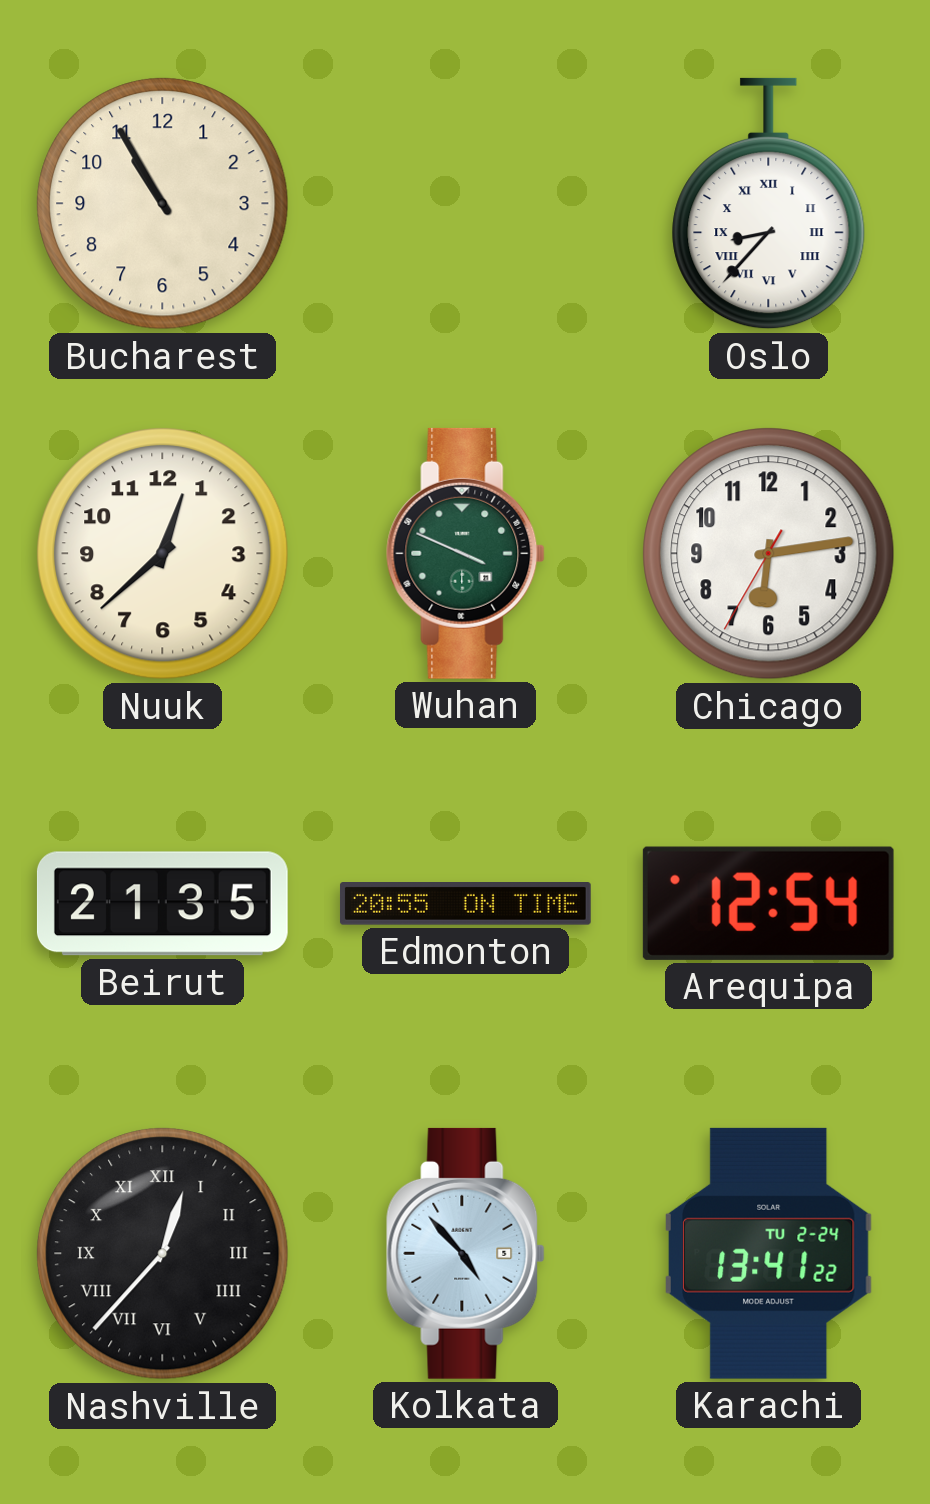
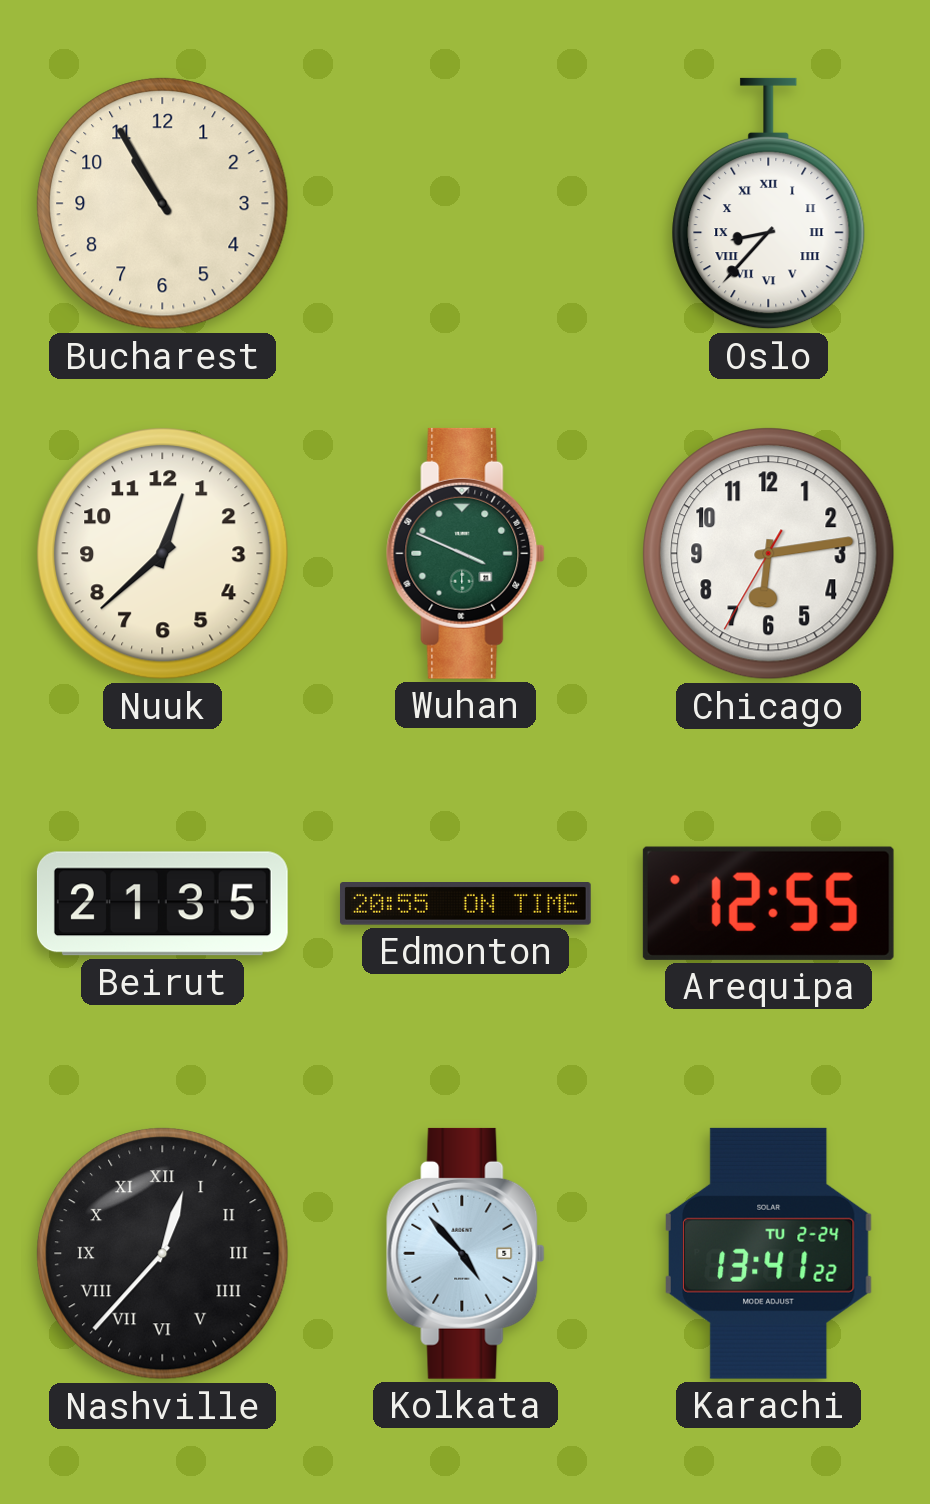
Arequipa: 12:54 -> 12:55 (768, 903)
